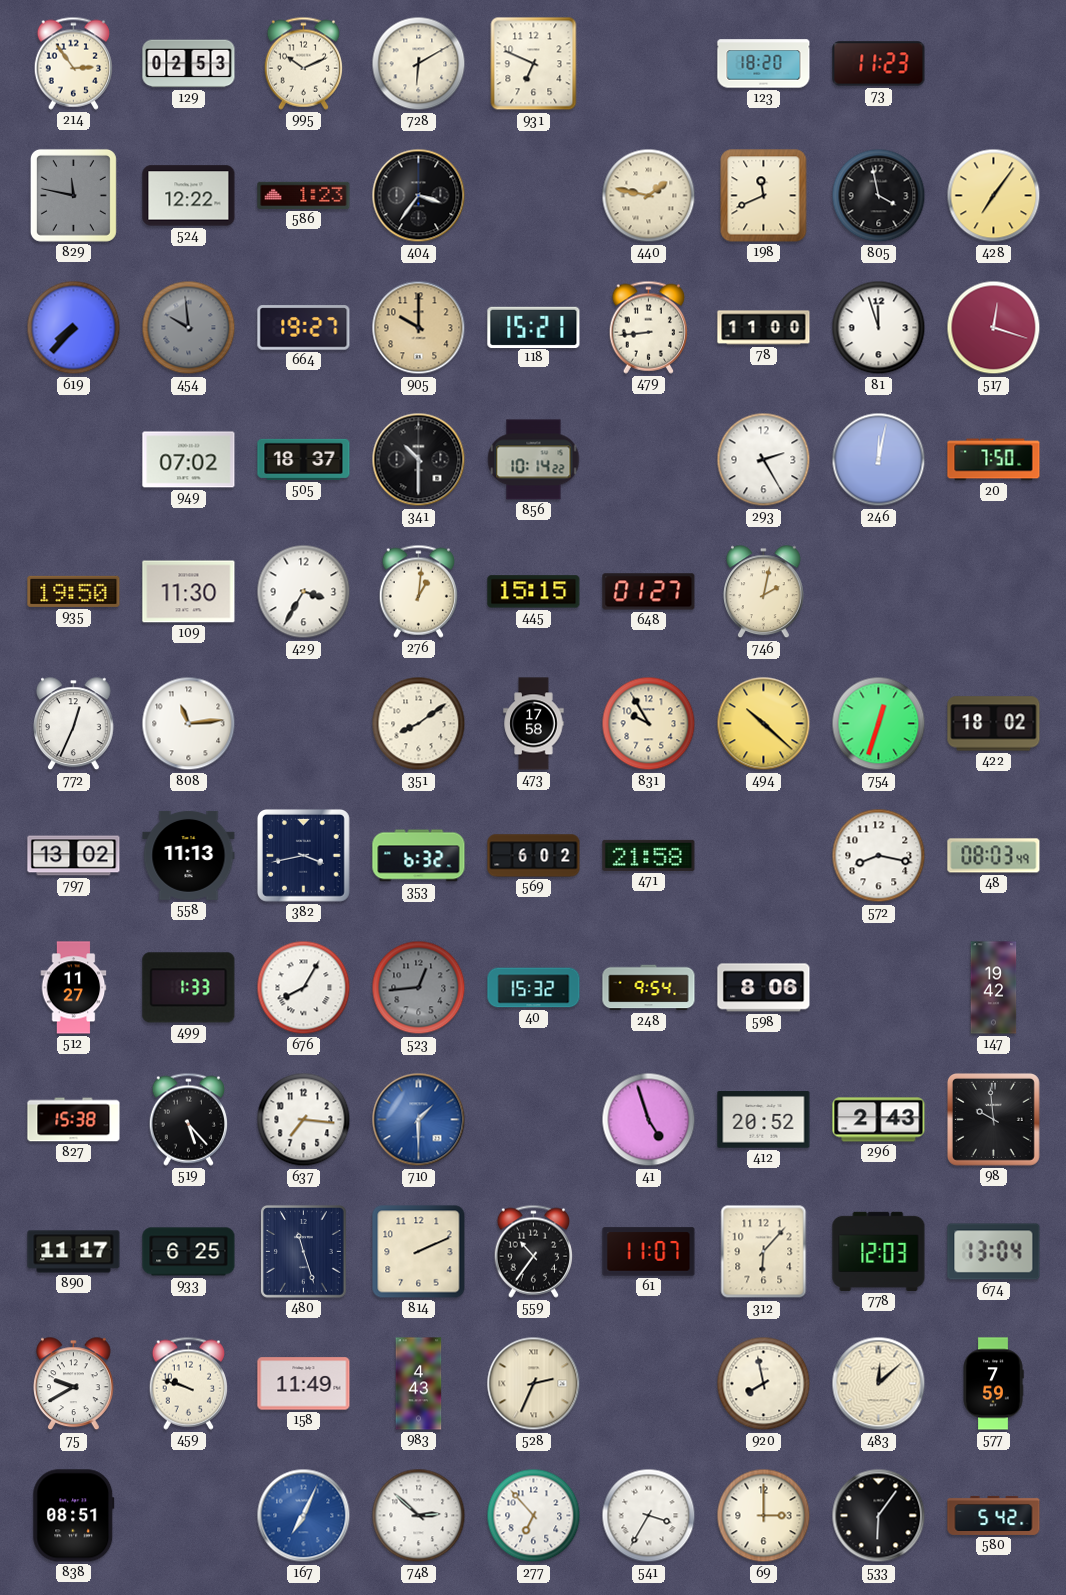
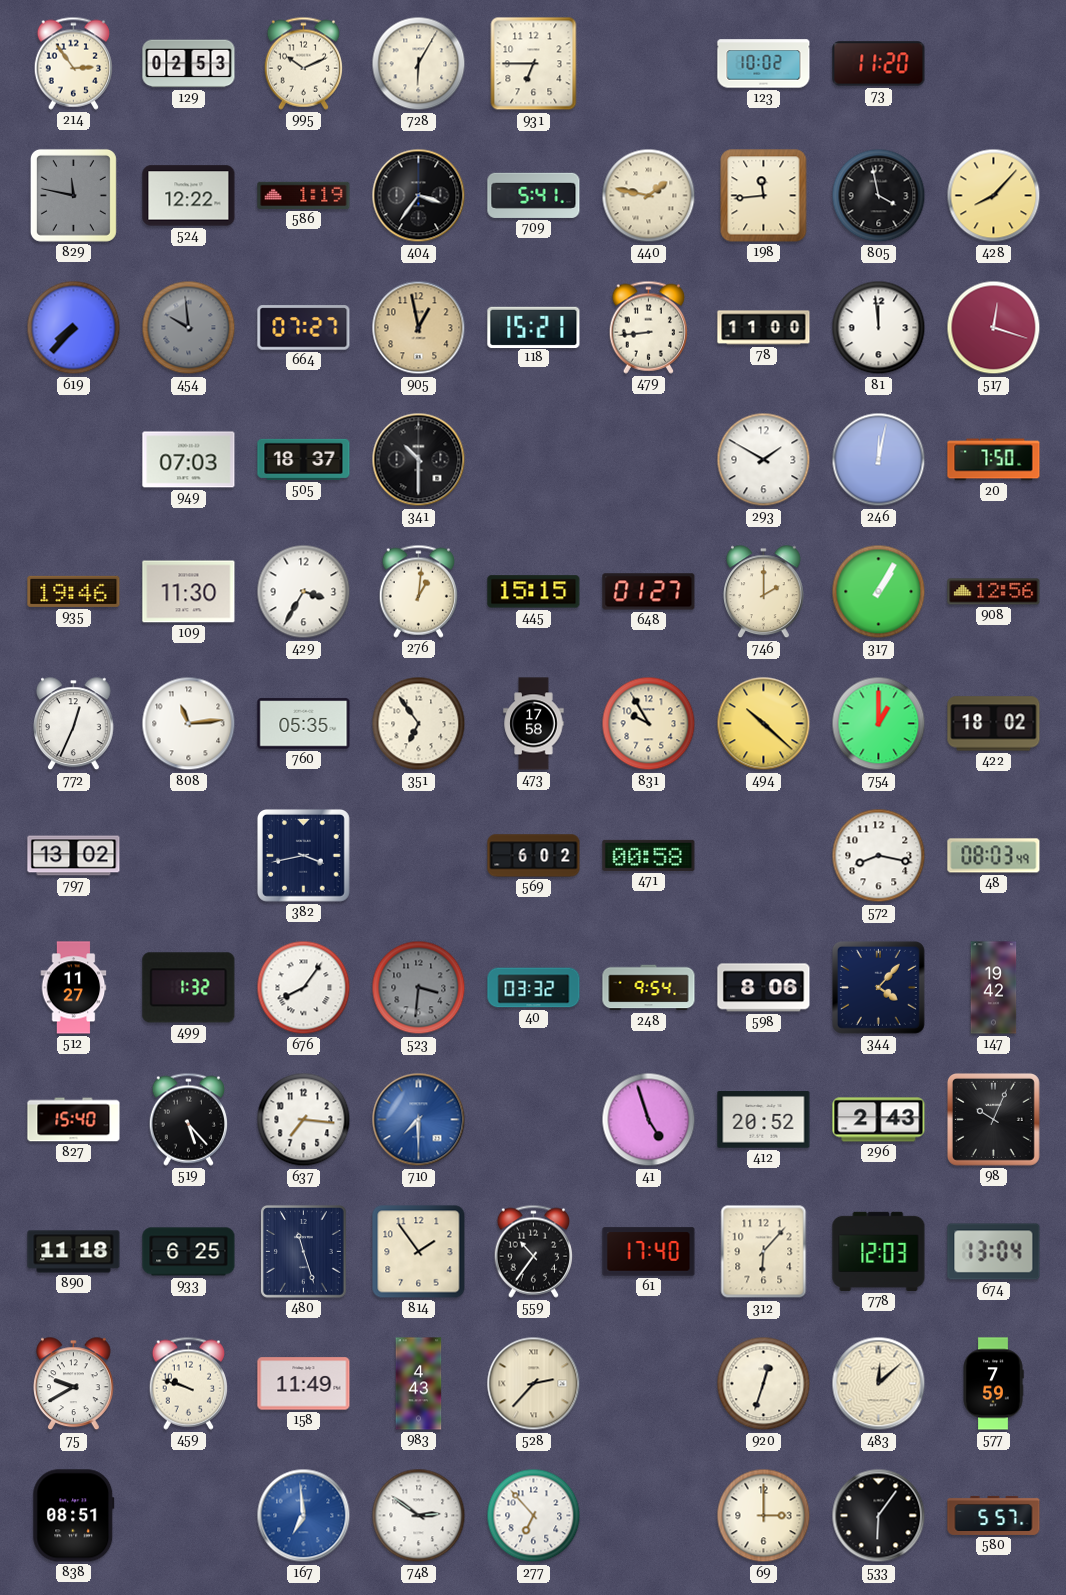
728: 6:10 -> 6:05 (419, 64)
931: 6:49 -> 6:45 (534, 64)
123: 18:20 -> 10:02 (764, 64)
73: 11:23 -> 11:20 (879, 64)
586: 1:23 -> 1:19 (304, 195)
709: none -> 5:41 (534, 195)
198: 11:41 -> 11:44 (764, 196)
428: 7:06 -> 8:07 (994, 196)
664: 19:27 -> 07:27 (304, 328)
905: 10:00 -> 12:58 (419, 328)
81: 11:57 -> 11:59 (879, 328)
949: 07:02 -> 07:03 (189, 460)
856: 10:14 -> none (534, 460)
293: 2:25 -> 1:50 (764, 460)
935: 19:50 -> 19:46 (74, 591)
746: 2:02 -> 2:00 (764, 592)
317: none -> 1:05 (879, 592)
908: none -> 12:56 (994, 592)
760: none -> 05:35 (304, 724)
351: 8:09 -> 6:54 (419, 724)
754: 12:33 -> 1:00 (879, 724)
558: 11:13 -> none (189, 855)
353: 6:32 -> none (419, 856)
471: 21:58 -> 00:58 (649, 855)
499: 1:33 -> 1:32 (189, 988)
676: 8:05 -> 8:06 (304, 988)
523: 12:44 -> 3:31 (419, 988)
40: 15:32 -> 03:32 (534, 988)
344: none -> 4:07 (878, 987)
827: 15:38 -> 15:40 (74, 1120)
710: 1:30 -> 7:30 (419, 1120)
98: 9:59 -> 10:04 (993, 1119)
890: 11:17 -> 11:18 (74, 1252)
814: 2:11 -> 1:54 (419, 1252)
61: 11:07 -> 17:40 (649, 1252)
528: 2:34 -> 2:37 (534, 1384)
920: 7:58 -> 12:33 (764, 1384)
167: 7:04 -> 6:59 (304, 1516)
748: 2:52 -> 2:51 (419, 1516)
541: 3:35 -> none (649, 1516)
580: 5:42 -> 5:57 (994, 1515)
